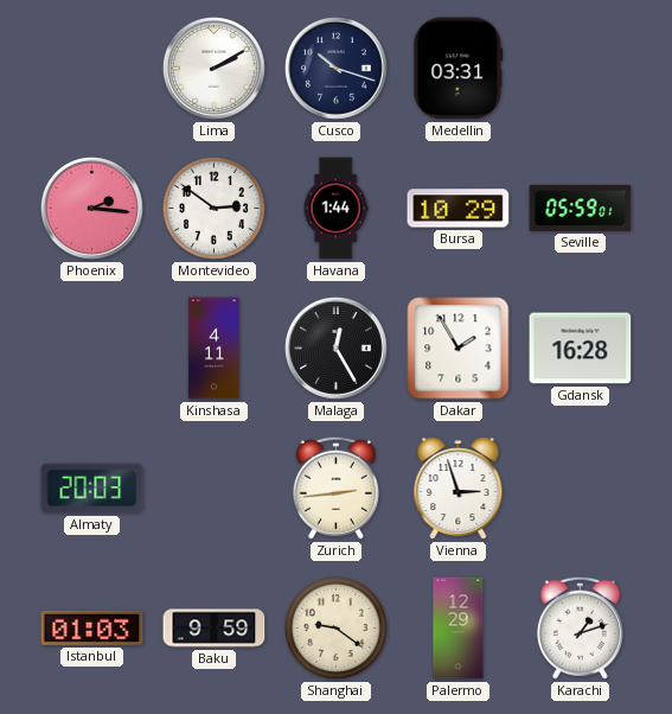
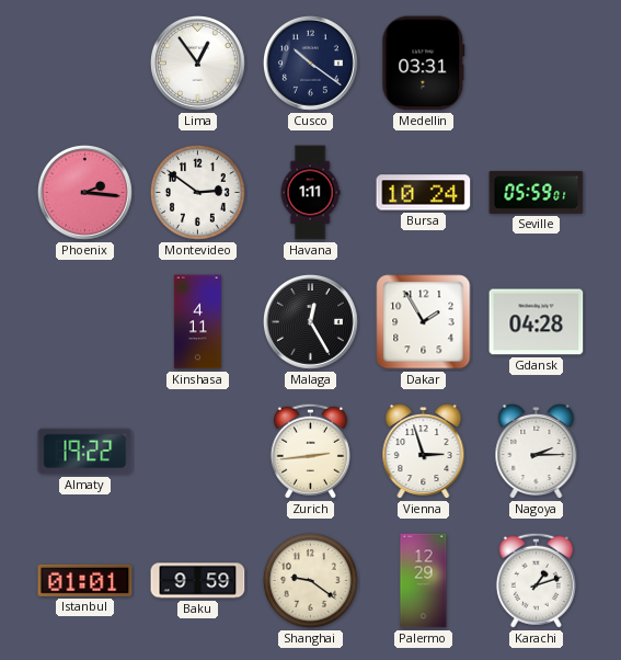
Lima: 2:10 -> 12:54 (197, 62)
Cusco: 10:18 -> 10:21 (310, 62)
Havana: 1:44 -> 1:11 (310, 193)
Bursa: 10:29 -> 10:24 (424, 193)
Gdansk: 16:28 -> 04:28 (537, 322)
Almaty: 20:03 -> 19:22 (85, 452)
Nagoya: none -> 2:15 (537, 452)
Istanbul: 01:03 -> 01:01 (85, 580)
